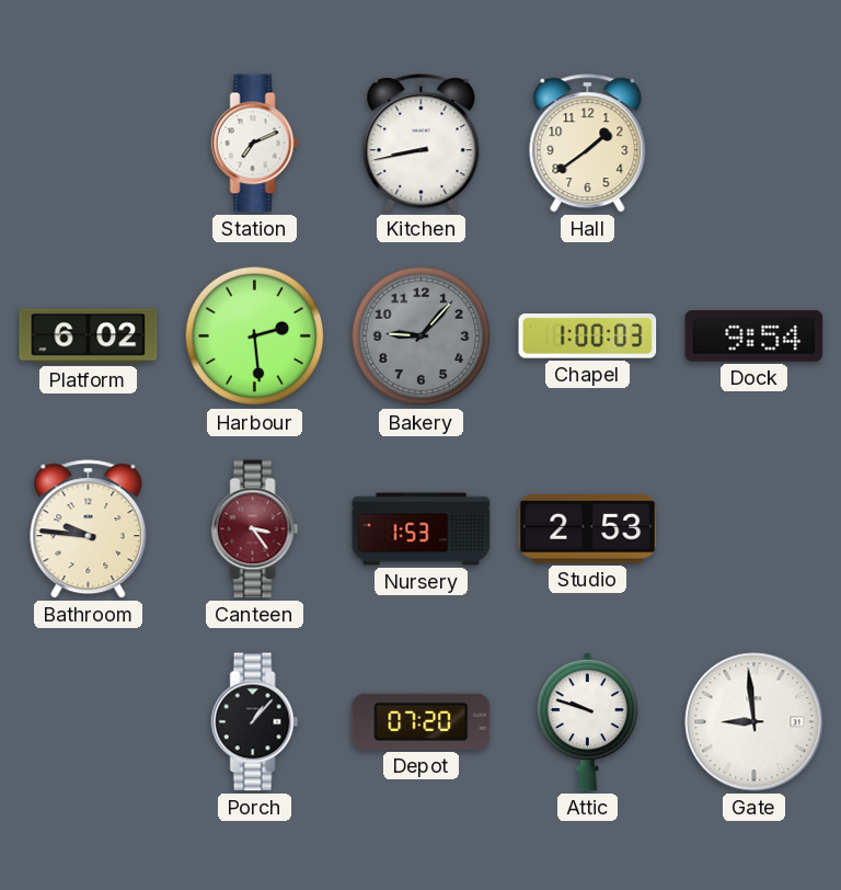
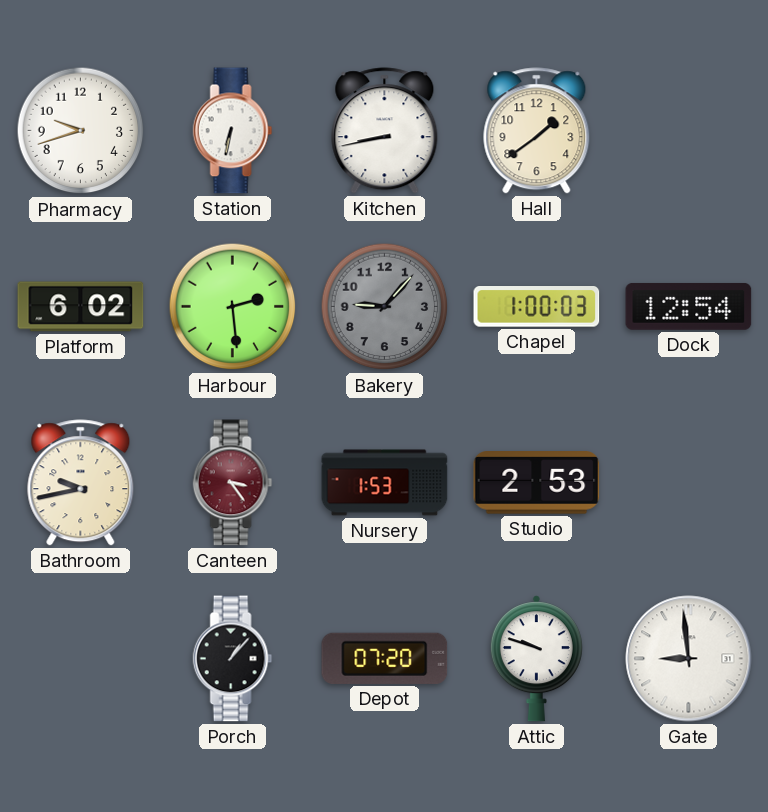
Pharmacy: none -> 9:42 (81, 131)
Station: 7:11 -> 6:32 (233, 131)
Dock: 9:54 -> 12:54 (689, 306)
Bathroom: 9:46 -> 9:43 (81, 483)
